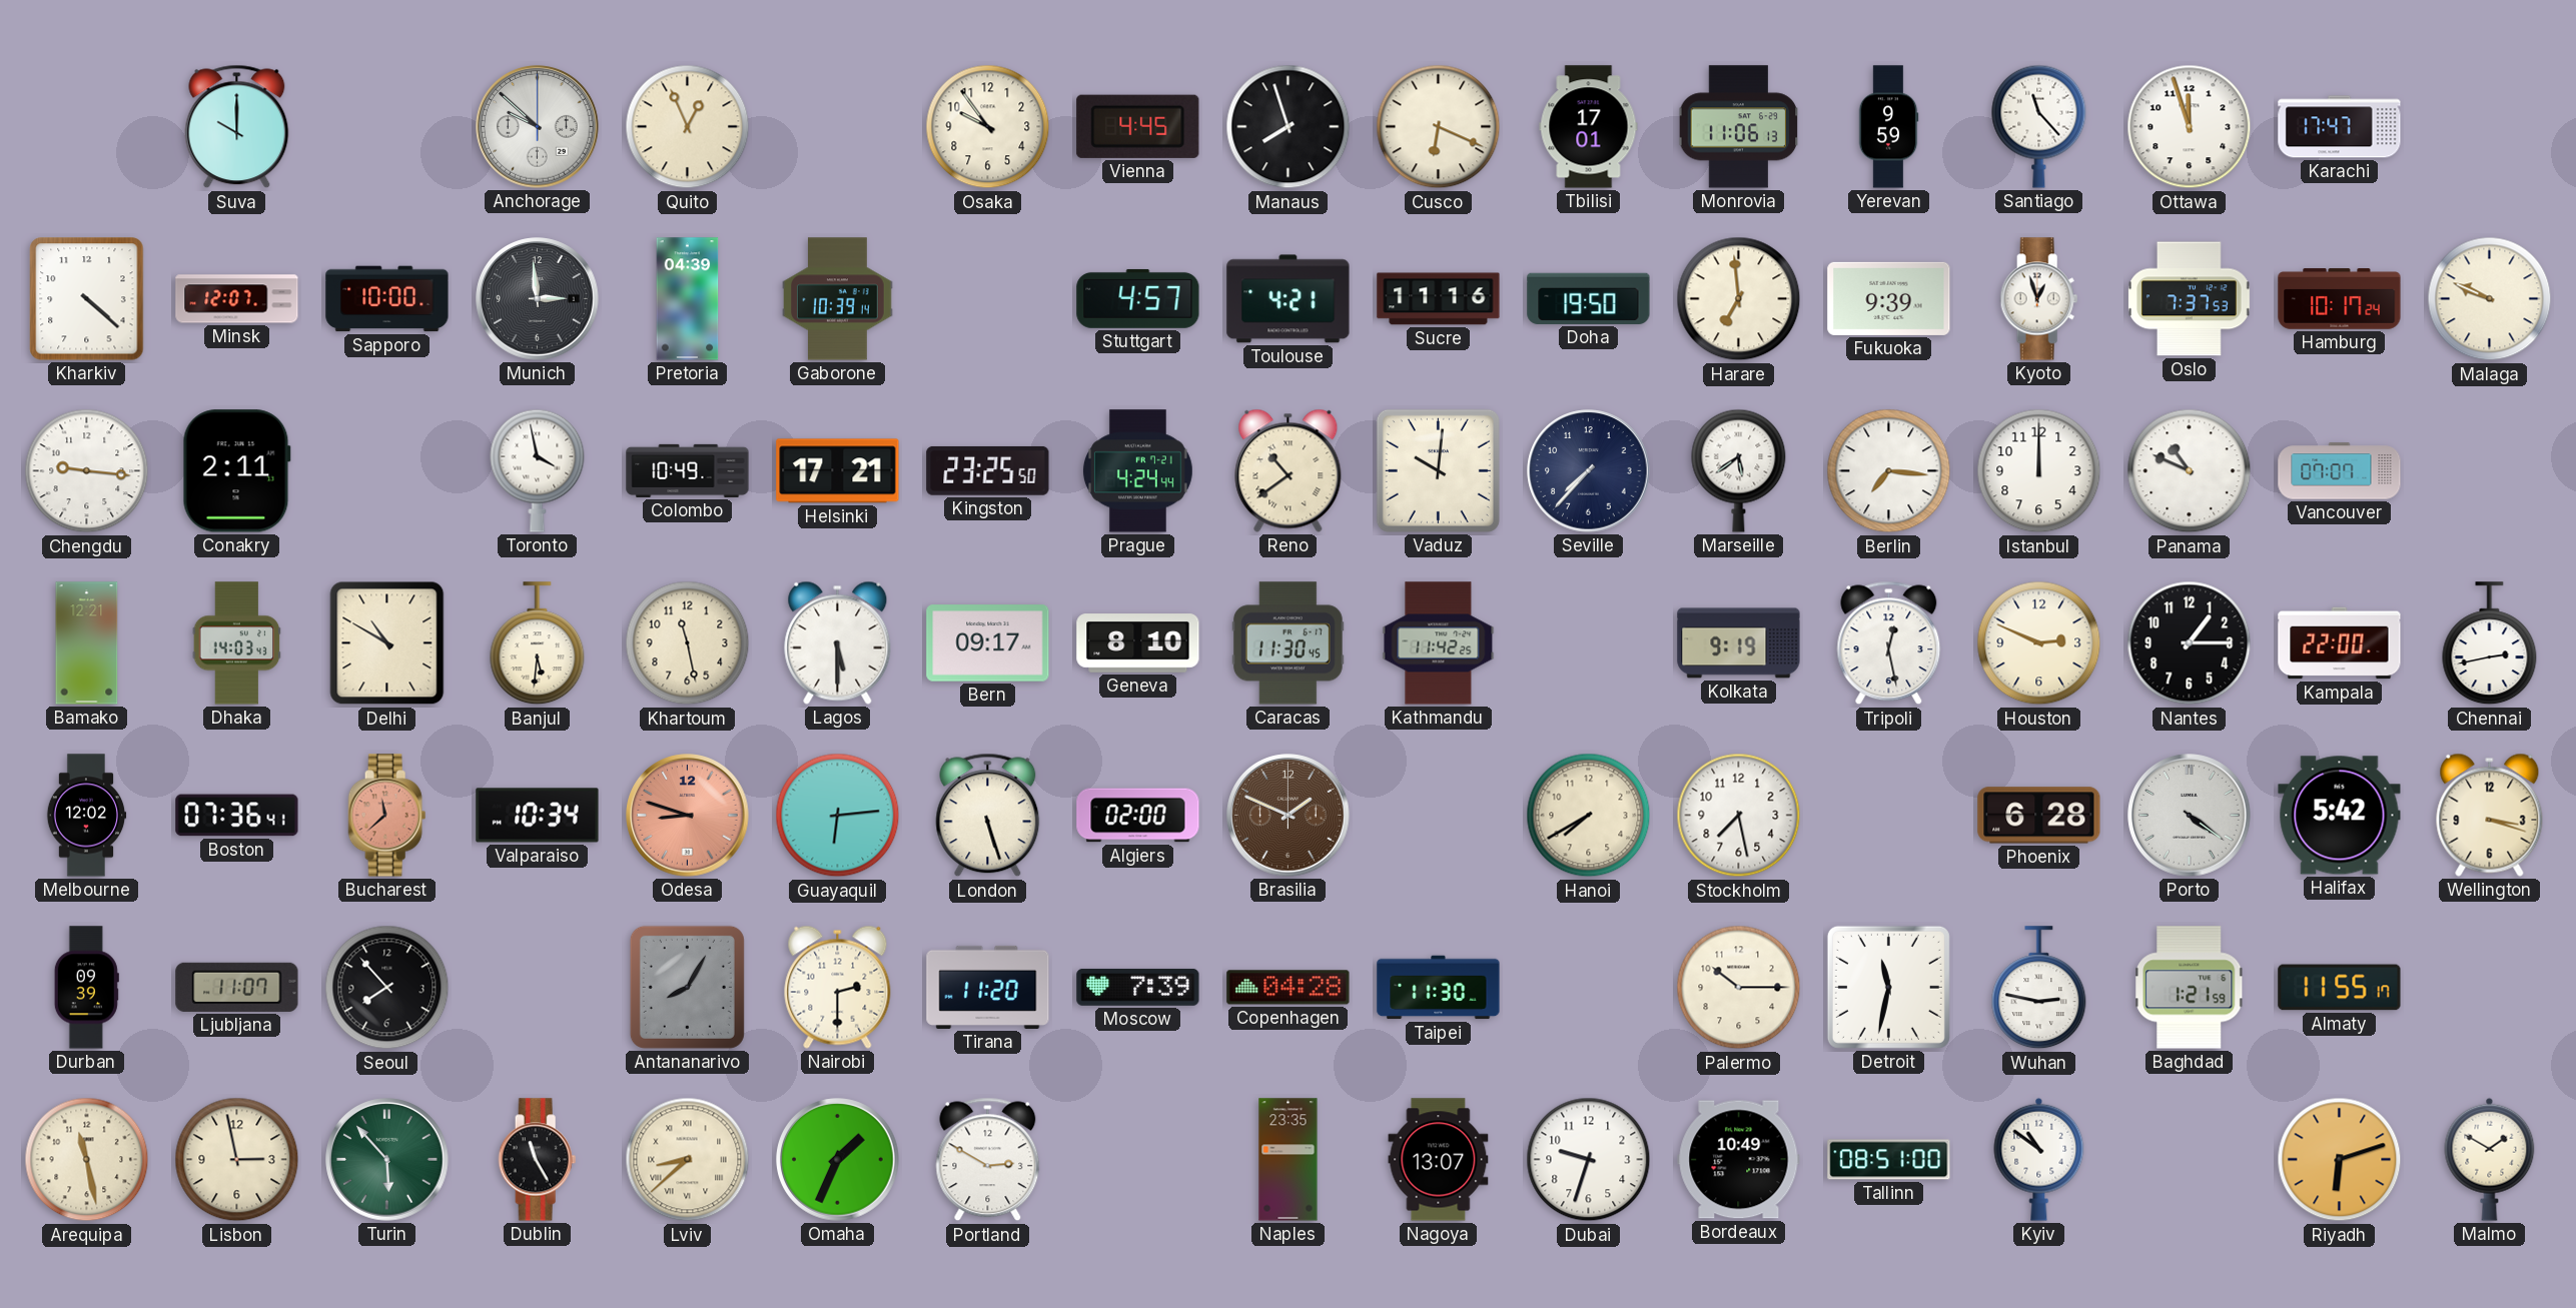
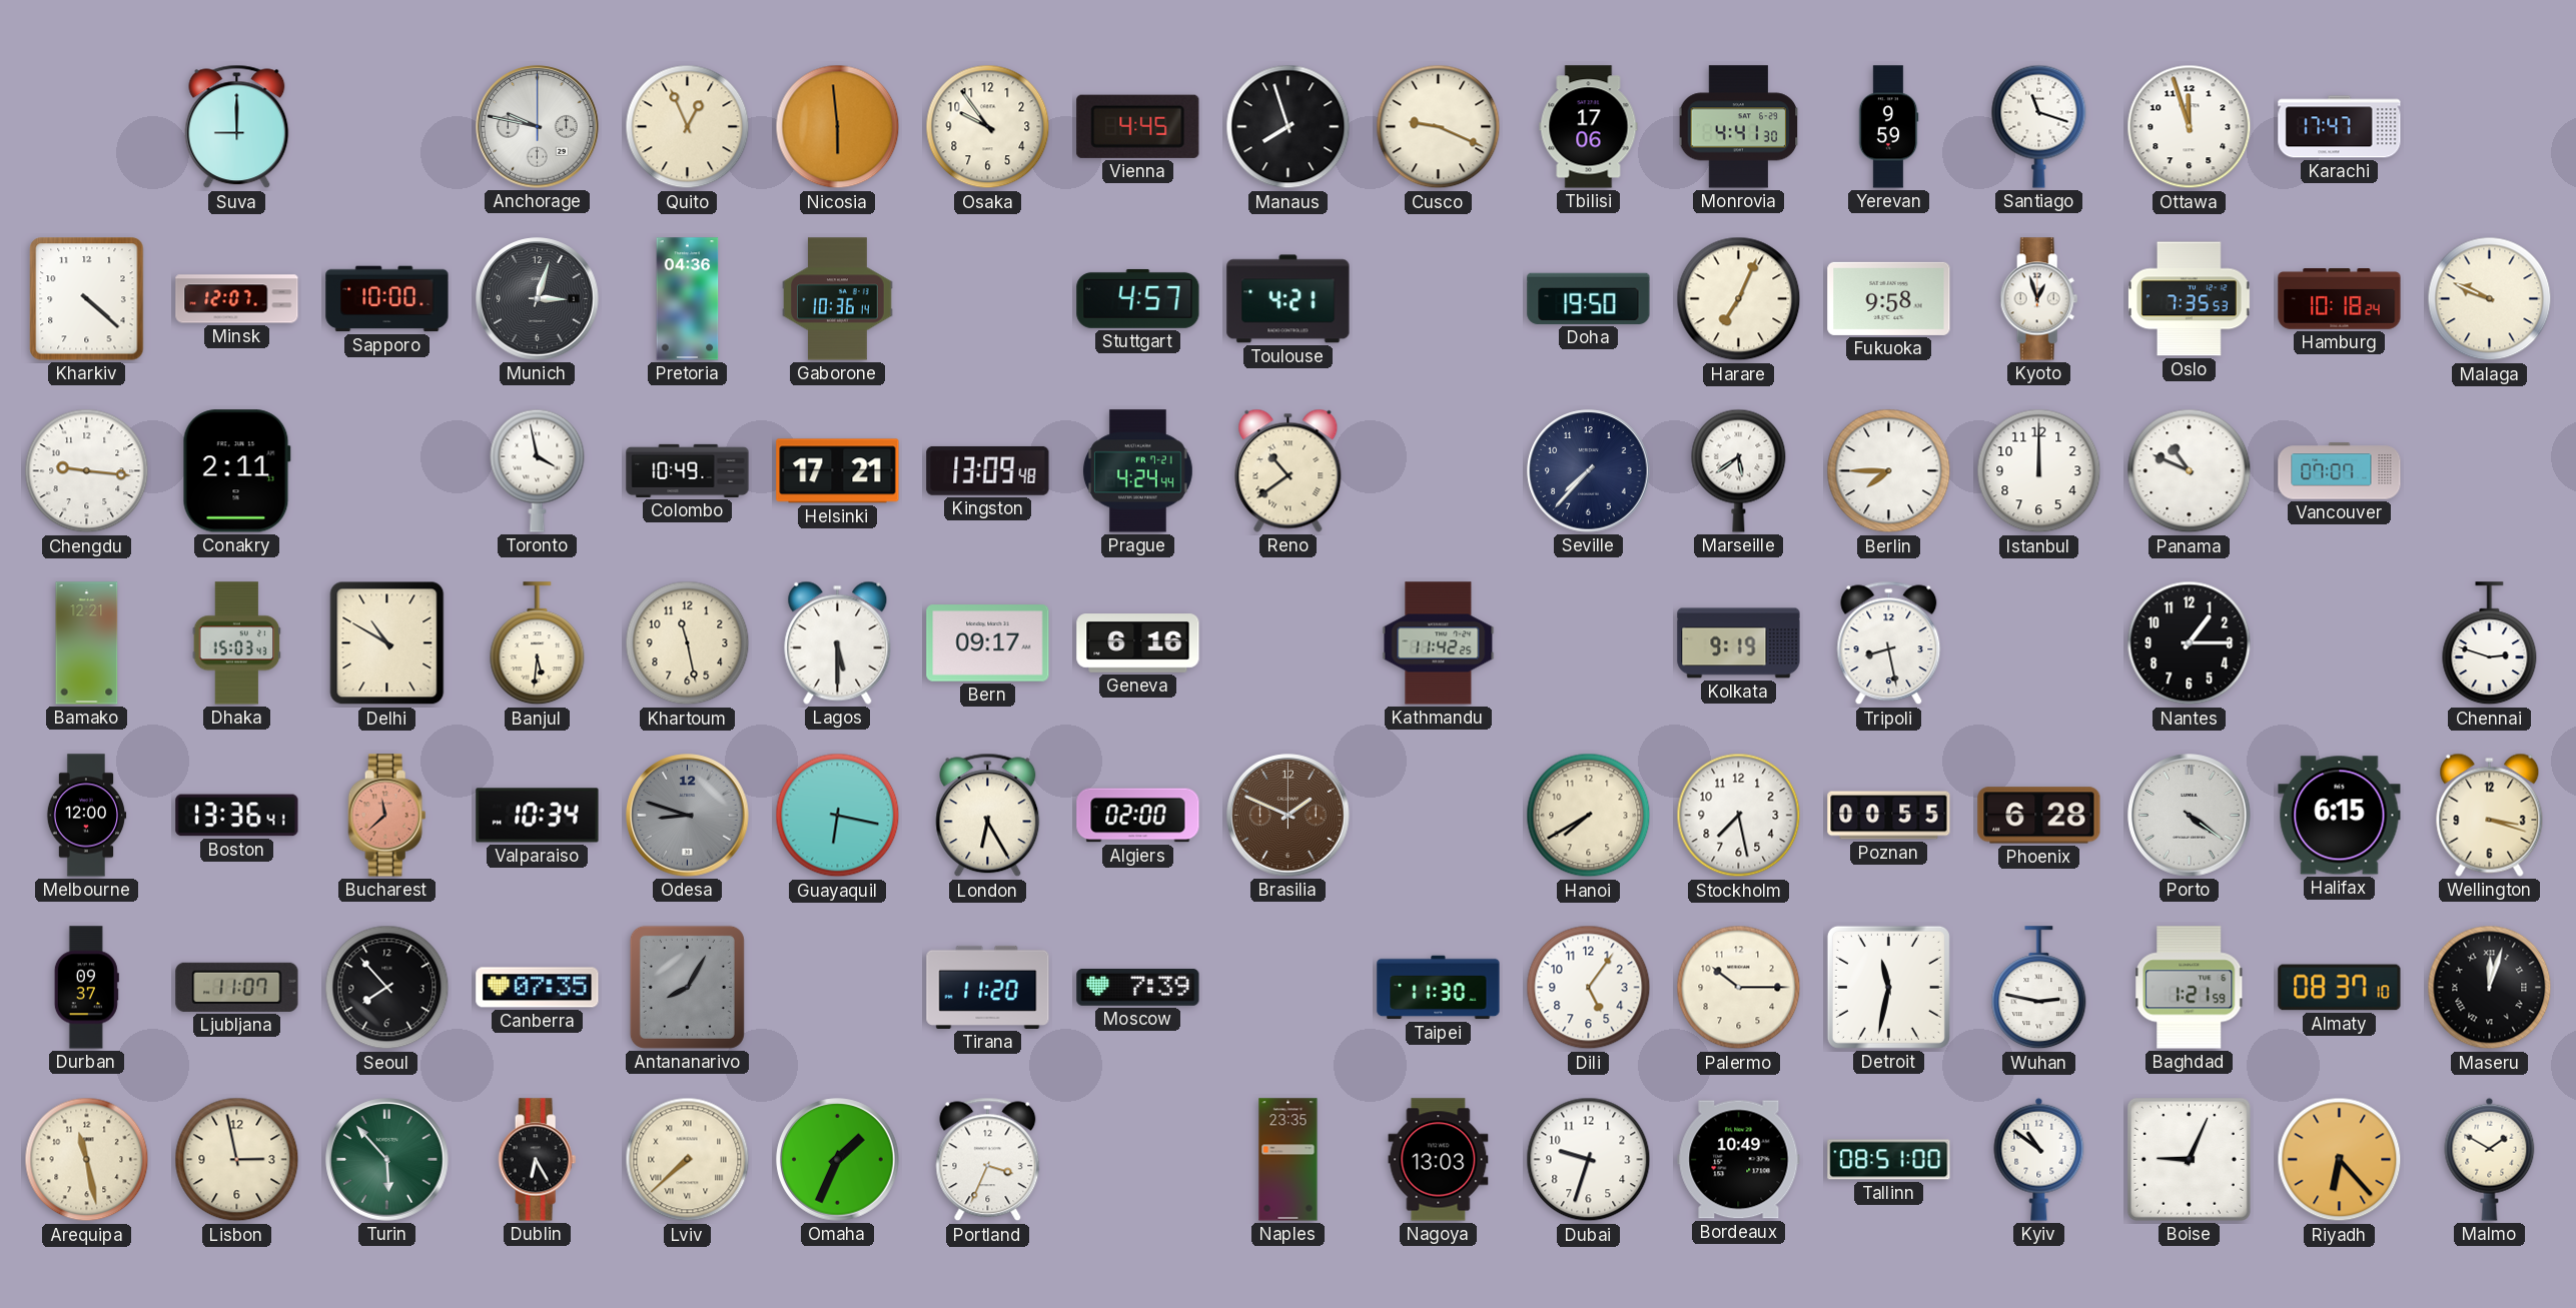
Suva: 10:00 -> 9:00 (237, 127)
Anchorage: 9:52 -> 9:47 (538, 127)
Nicosia: none -> 5:59 (838, 127)
Cusco: 6:19 -> 9:19 (1439, 127)
Tbilisi: 17:01 -> 17:06 (1589, 127)
Monrovia: 11:06 -> 4:41 (1739, 127)
Santiago: 11:23 -> 11:18 (2039, 126)
Munich: 2:59 -> 3:03 (538, 299)
Pretoria: 04:39 -> 04:36 (688, 299)
Gaborone: 10:39 -> 10:36 (838, 299)
Sucre: 11:16 -> none (1439, 299)
Harare: 6:59 -> 7:04 (1739, 299)
Fukuoka: 9:39 -> 9:58 (1889, 298)
Oslo: 7:37 -> 7:35 (2190, 299)
Hamburg: 10:17 -> 10:18 (2340, 299)
Kingston: 23:25 -> 13:09 (988, 471)
Vaduz: 10:01 -> none (1438, 470)
Berlin: 7:16 -> 7:45 (1889, 471)
Dhaka: 14:03 -> 15:03 (237, 643)
Geneva: 8:10 -> 6:16 (1138, 643)
Caracas: 11:30 -> none (1287, 643)
Tripoli: 12:28 -> 8:28 (1889, 643)
Houston: 2:49 -> none (2039, 643)
Kampala: 22:00 -> none (2340, 643)
Chennai: 2:43 -> 2:48 (2490, 643)
Melbourne: 12:02 -> 12:00 (86, 816)
Boston: 07:36 -> 13:36 (237, 816)
Odesa dial: salmon -> grey (688, 816)
Guayaquil: 6:14 -> 6:17 (838, 816)
London: 5:27 -> 6:25 (988, 816)
Poznan: none -> 00:55 (1889, 816)
Halifax: 5:42 -> 6:15 (2340, 816)
Durban: 09:39 -> 09:37 (86, 988)
Canberra: none -> 07:35 (538, 988)
Nairobi: 2:30 -> none (838, 987)
Copenhagen: 04:28 -> none (1289, 988)
Dili: none -> 5:06 (1589, 988)
Almaty: 11:55 -> 08:37 (2340, 988)
Maseru: none -> 12:03 (2490, 988)
Dublin: 11:25 -> 6:25 (538, 1160)
Lviv: 8:38 -> 7:38 (688, 1160)
Portland: 2:50 -> 3:34 (988, 1160)
Nagoya: 13:07 -> 13:03 (1439, 1160)
Boise: none -> 9:04 (2189, 1159)
Riyadh: 6:12 -> 6:23 (2340, 1160)
